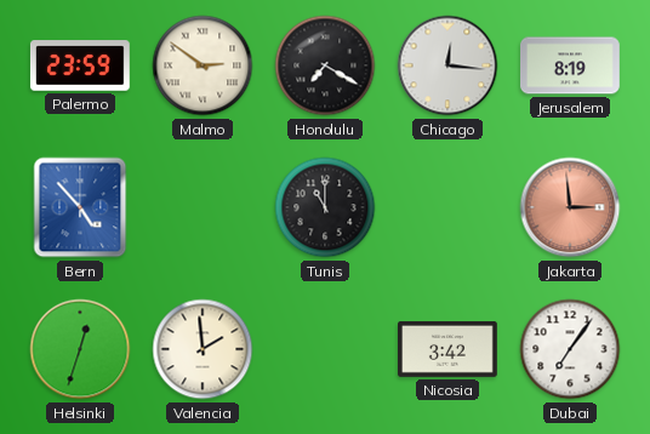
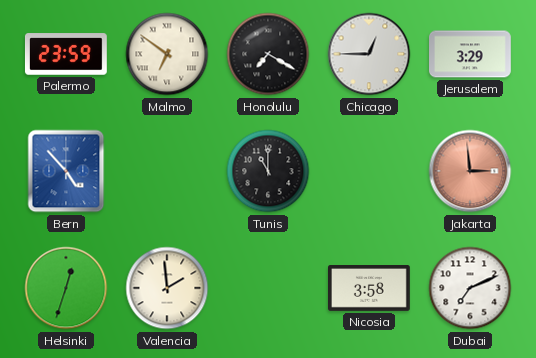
Malmo: 2:51 -> 6:51 (167, 54)
Chicago: 12:16 -> 12:45 (369, 54)
Jerusalem: 8:19 -> 3:29 (471, 54)
Nicosia: 3:42 -> 3:58 (370, 289)
Dubai: 7:06 -> 7:11 (470, 288)
